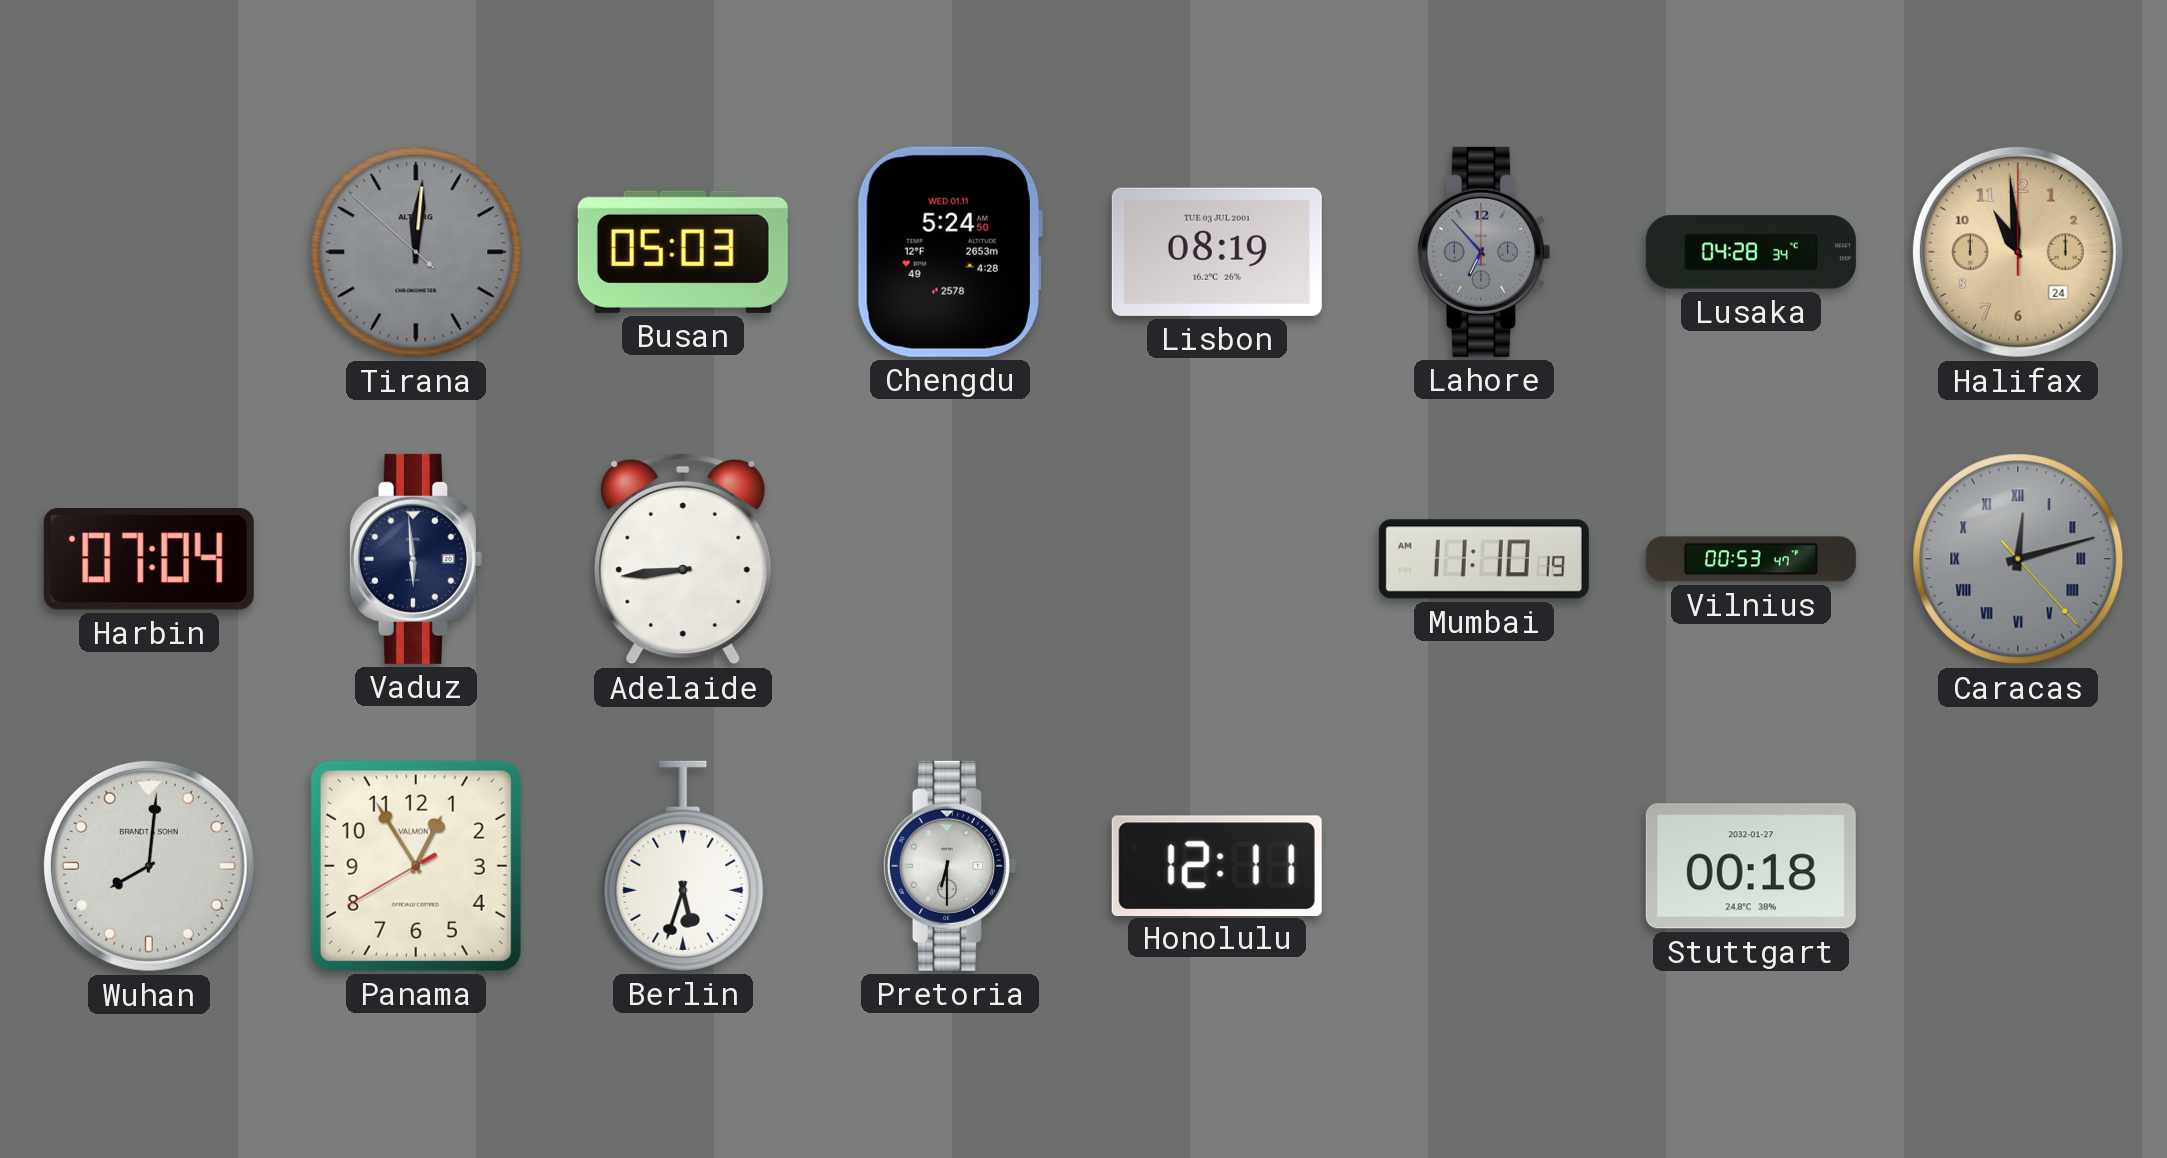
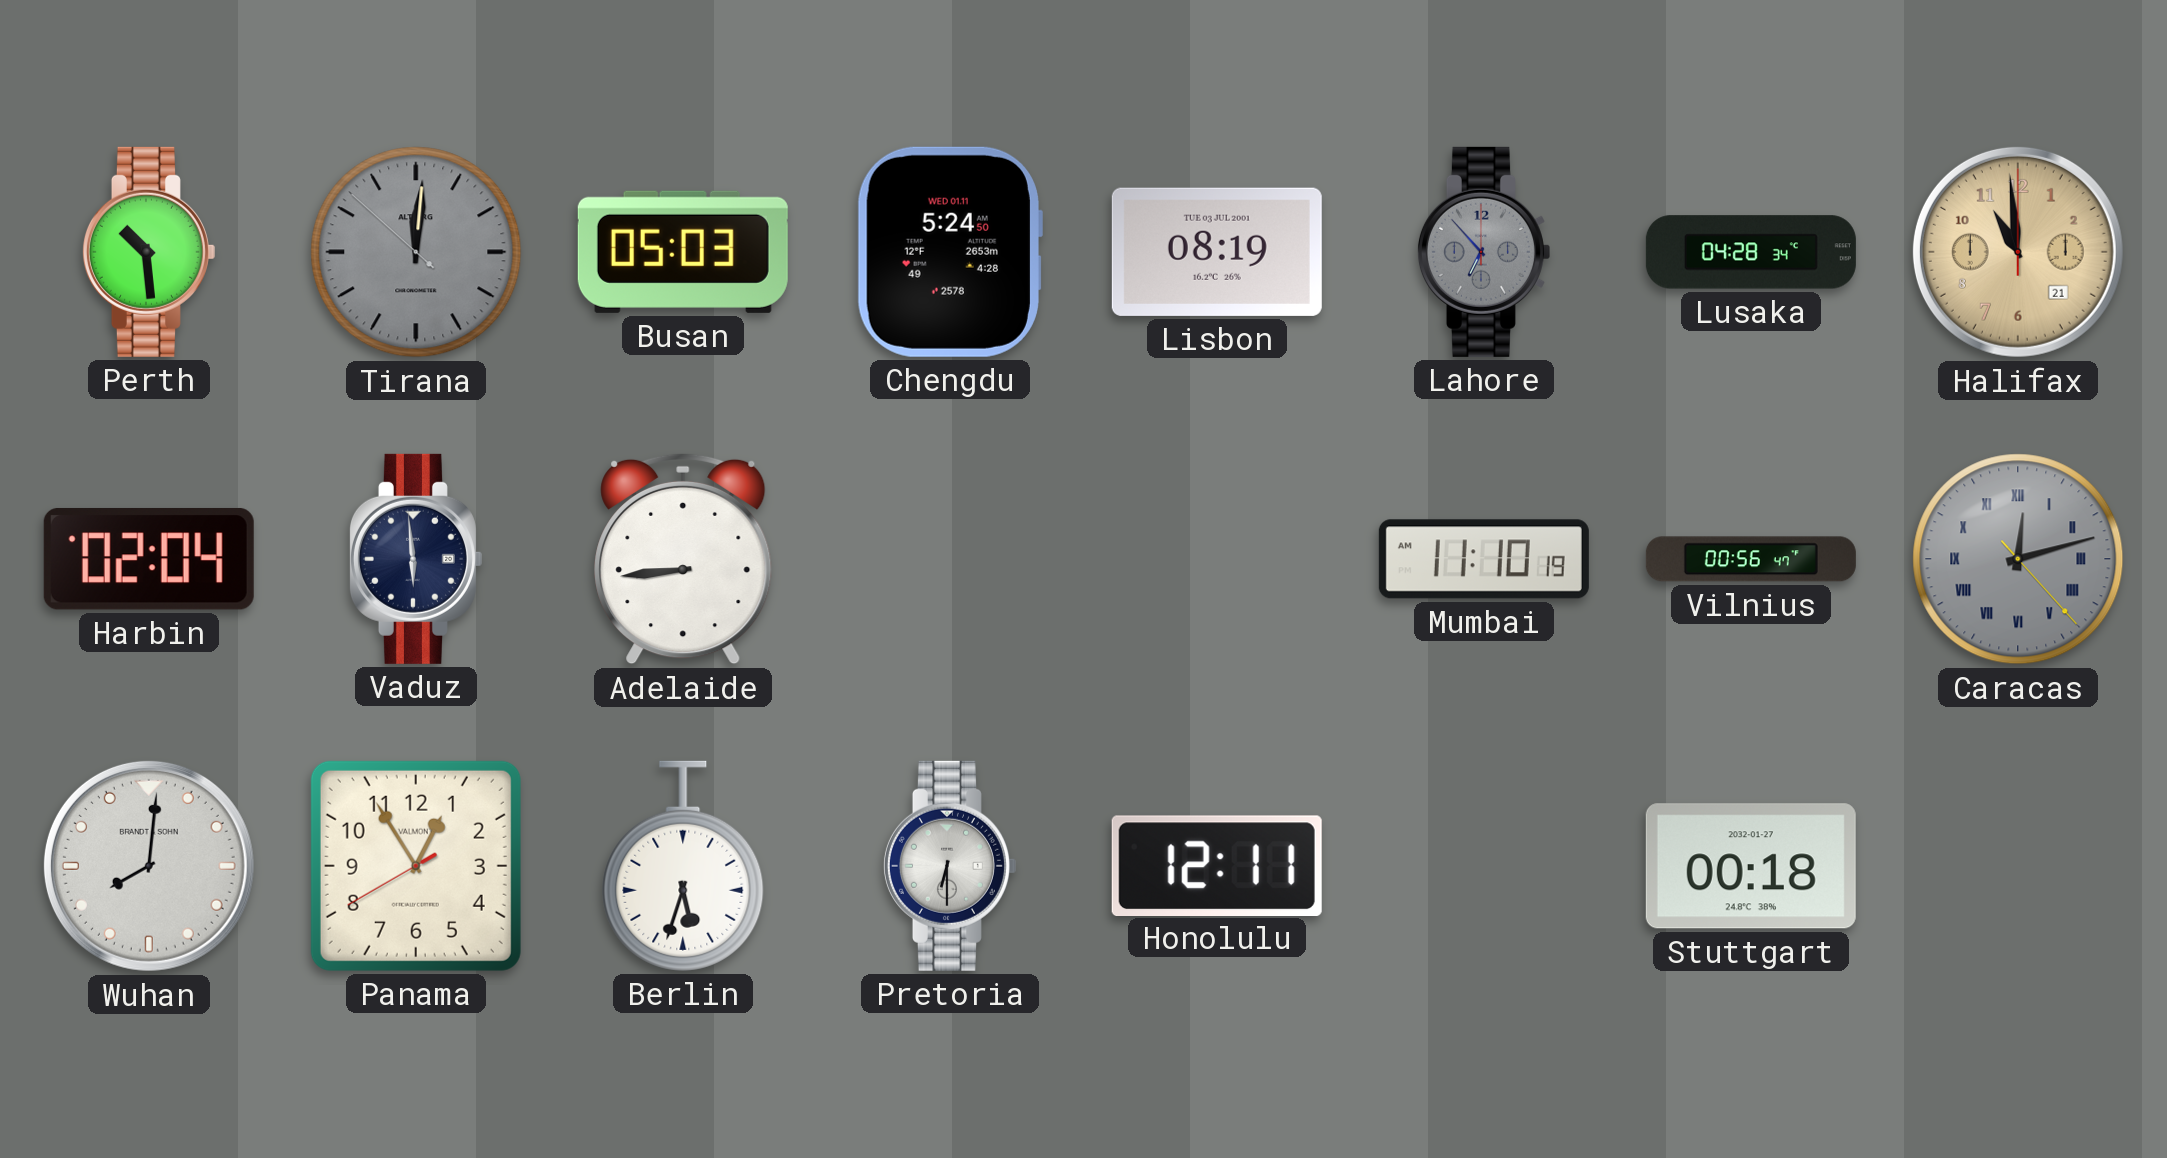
Perth: none -> 10:29 (148, 252)
Halifax date: 24 -> 21 (2018, 252)
Harbin: 07:04 -> 02:04 (149, 559)
Vilnius: 00:53 -> 00:56 (1751, 559)
